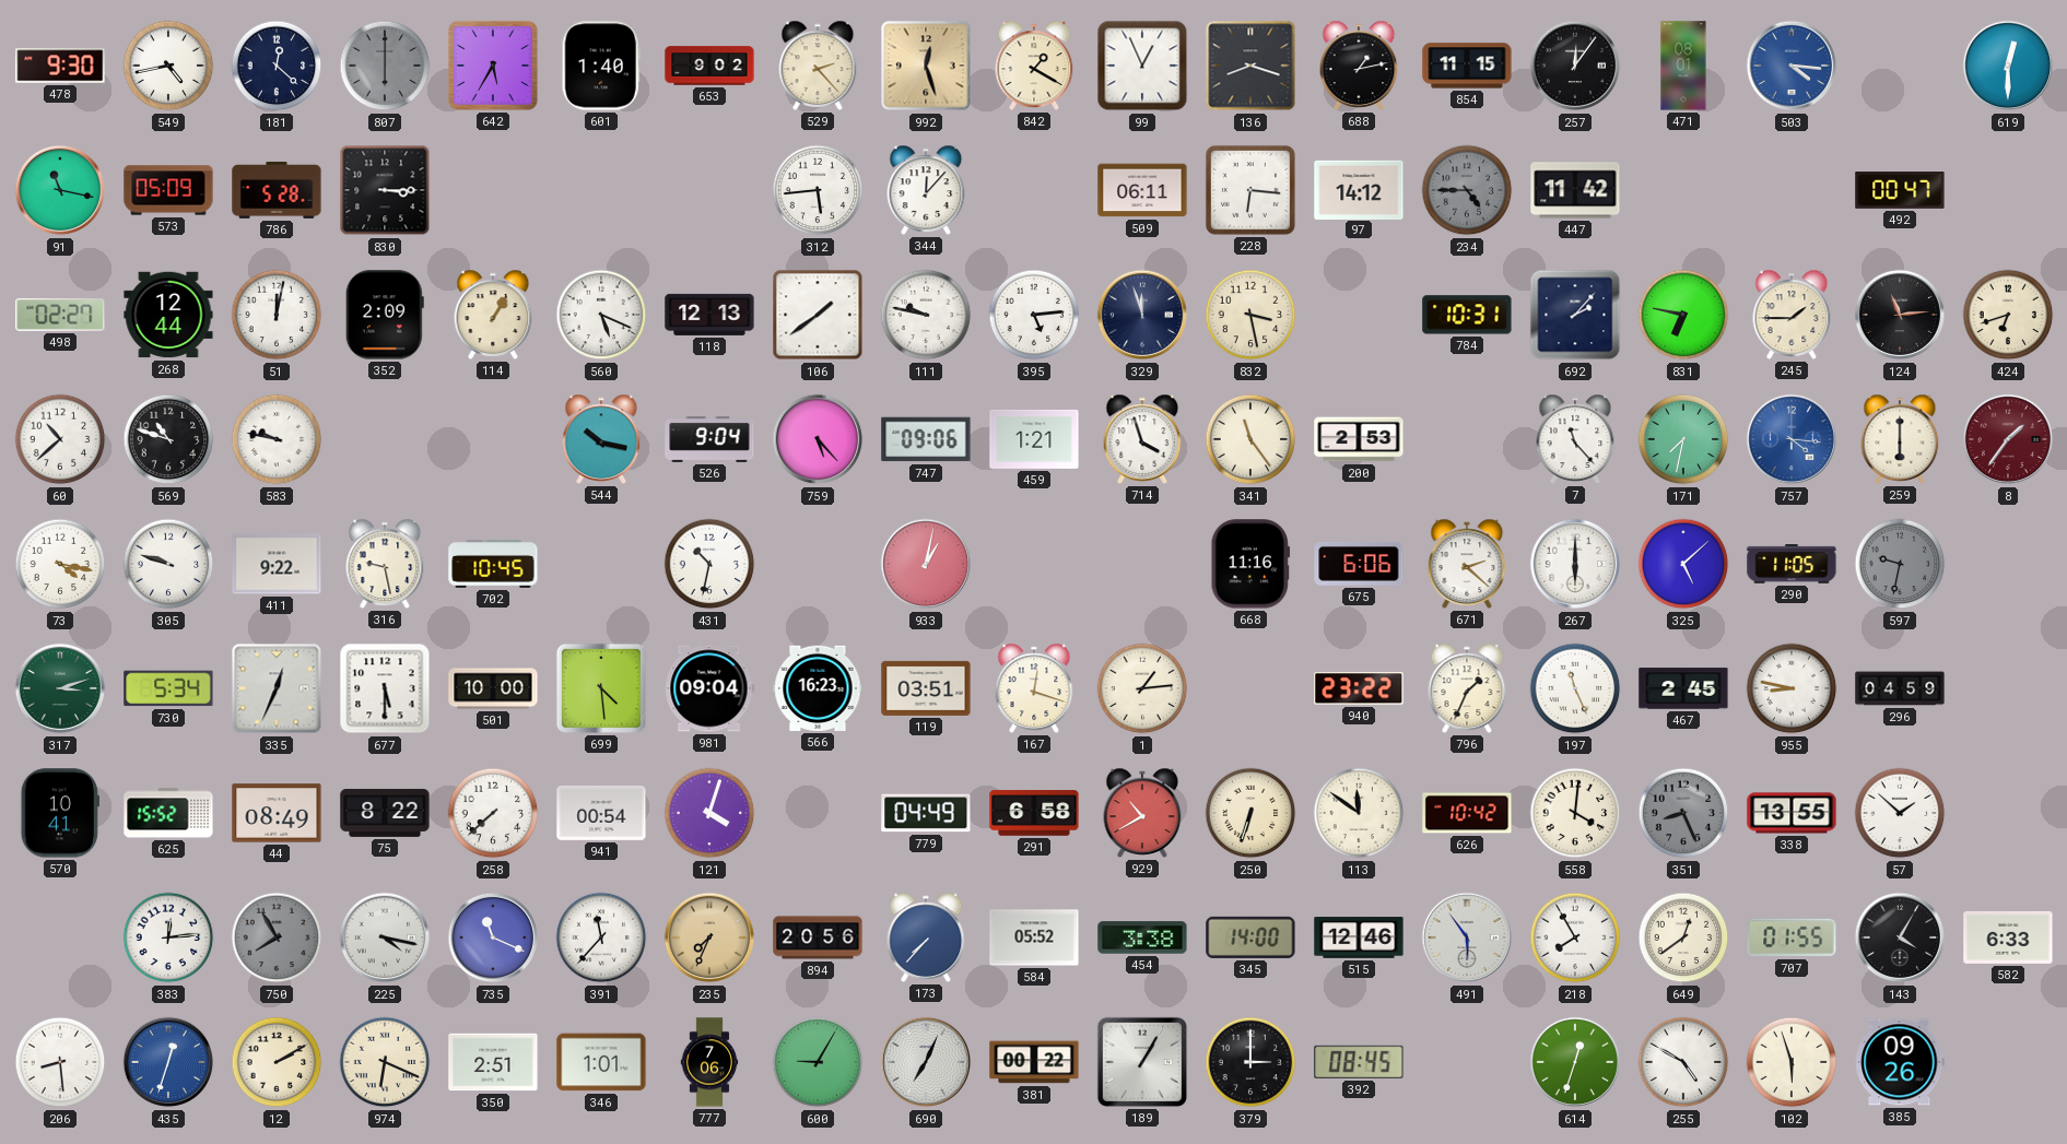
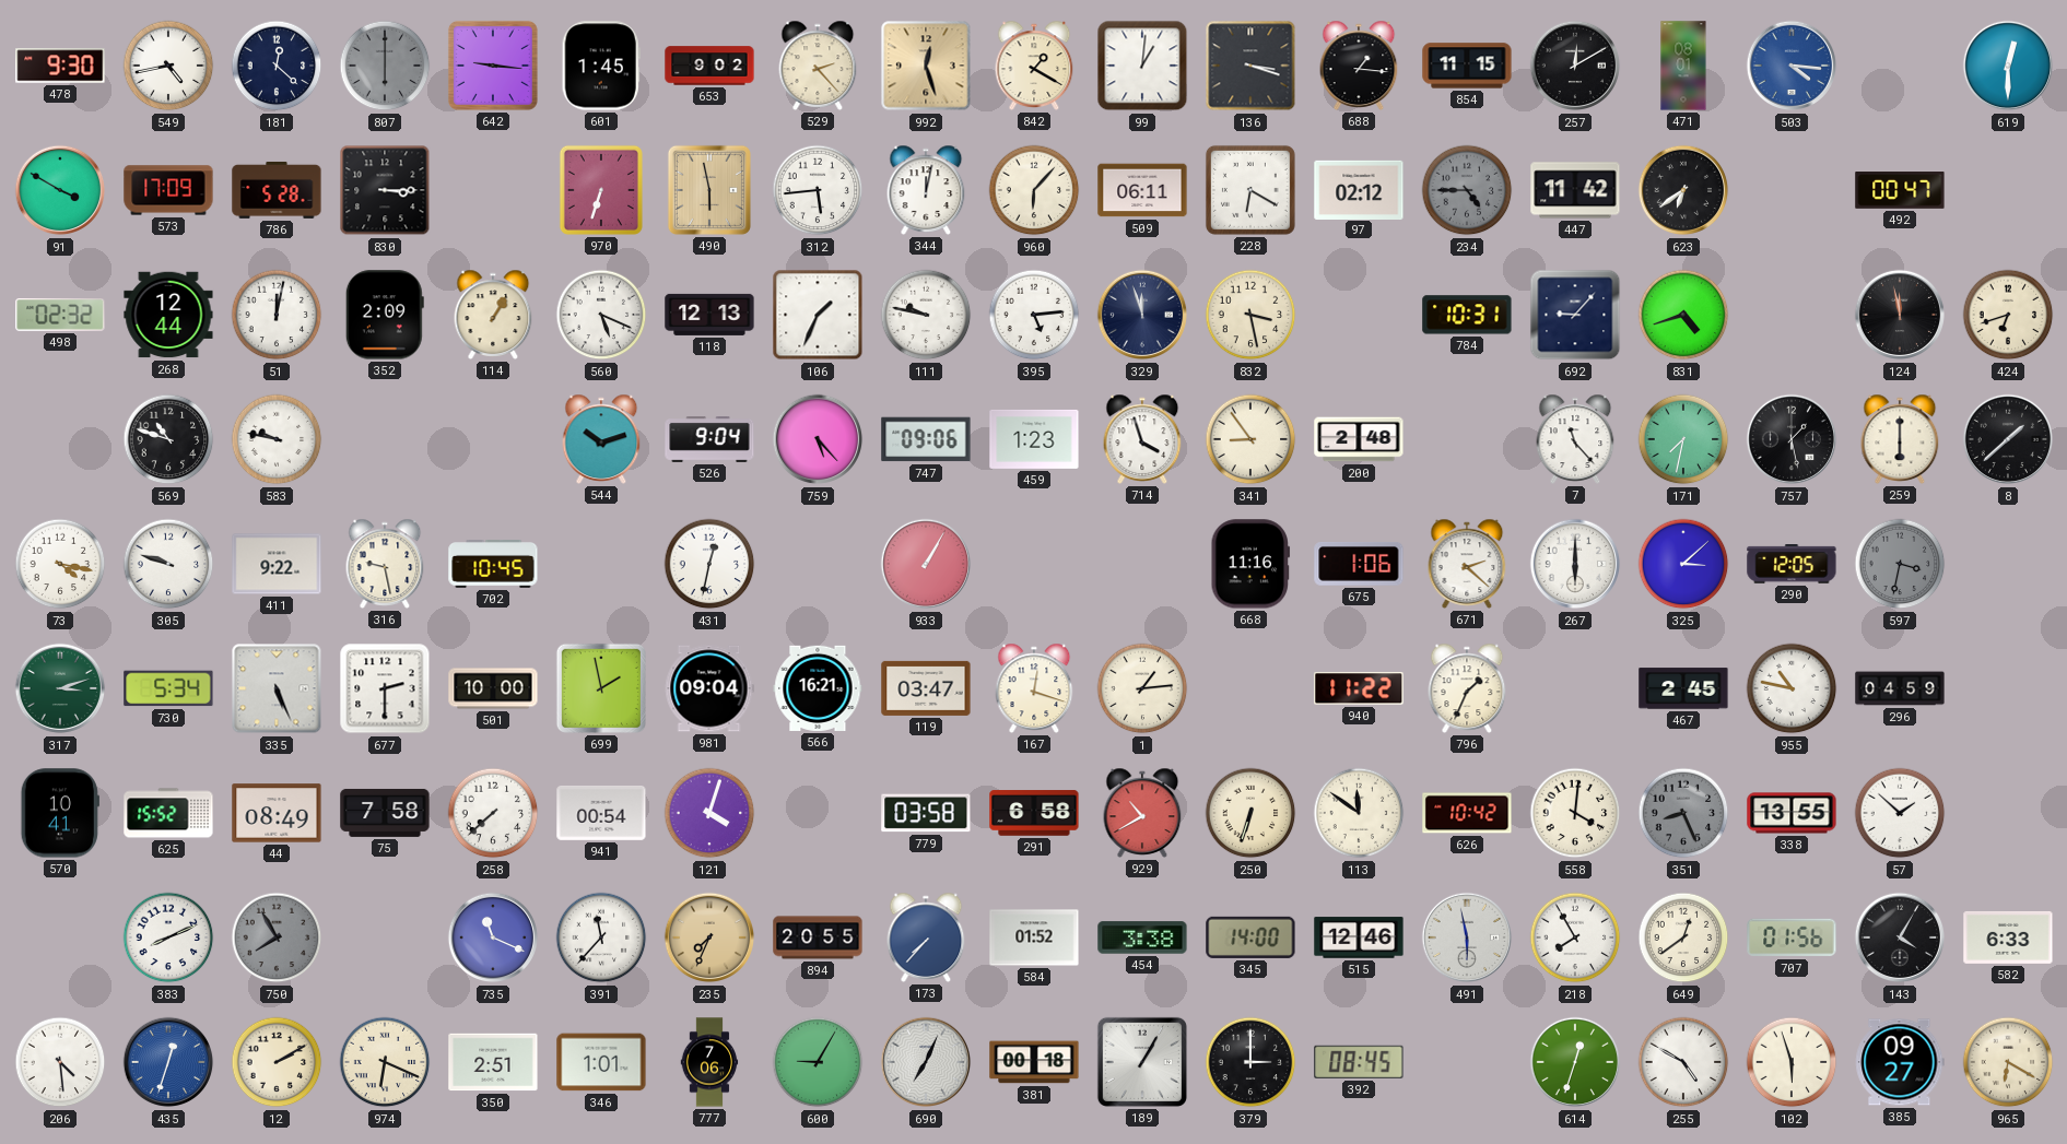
642: 5:35 -> 9:16 (493, 66)
601: 1:40 -> 1:45 (601, 66)
99: 12:56 -> 1:01 (1142, 66)
136: 8:18 -> 3:18 (1250, 66)
688: 1:13 -> 1:16 (1359, 66)
257: 12:06 -> 12:10 (1575, 66)
91: 11:17 -> 3:50 (60, 190)
573: 05:09 -> 17:09 (168, 190)
970: none -> 6:33 (601, 190)
490: none -> 5:58 (709, 190)
344: 12:07 -> 12:02 (926, 190)
960: none -> 6:07 (1034, 190)
228: 6:16 -> 6:20 (1250, 190)
97: 14:12 -> 02:12 (1359, 189)
623: none -> 6:39 (1683, 190)
498: 02:27 -> 02:32 (60, 315)
106: 1:39 -> 1:34 (818, 315)
692: 2:07 -> 9:07 (1575, 315)
831: 6:47 -> 4:42 (1683, 315)
245: 1:45 -> none (1792, 315)
124: 11:14 -> 11:58 (1900, 315)
60: 10:38 -> none (60, 439)
544: 10:17 -> 10:12 (601, 439)
459: 1:21 -> 1:23 (1034, 439)
341: 11:24 -> 8:54 (1250, 439)
200: 2:53 -> 2:48 (1359, 439)
757: 4:16 -> 1:28 (1792, 439)
757 dial: blue -> black (1792, 439)
8: 1:36 -> 1:38 (2008, 439)
8 dial: burgundy -> black (2008, 439)
431: 10:32 -> 12:32 (709, 564)
933: 1:02 -> 1:05 (926, 564)
675: 6:06 -> 1:06 (1359, 565)
325: 5:08 -> 3:08 (1683, 564)
290: 11:05 -> 12:05 (1792, 564)
597: 9:32 -> 3:32 (1900, 564)
335: 12:34 -> 5:26 (277, 688)
677: 5:30 -> 2:30 (385, 688)
699: 4:29 -> 1:58 (601, 688)
566: 16:23 -> 16:21 (818, 688)
119: 03:51 -> 03:47 (926, 688)
940: 23:22 -> 11:22 (1359, 688)
197: 11:26 -> none (1575, 688)
955: 8:47 -> 10:47 (1792, 688)
75: 8:22 -> 7:58 (385, 813)
779: 04:49 -> 03:58 (926, 813)
383: 12:14 -> 8:11 (168, 937)
225: 4:17 -> none (385, 937)
894: 20:56 -> 20:55 (818, 937)
584: 05:52 -> 01:52 (1034, 937)
491: 5:54 -> 5:58 (1467, 937)
707: 01:55 -> 01:56 (1792, 937)
206: 8:29 -> 4:29 (60, 1062)
381: 00:22 -> 00:18 (1034, 1062)
385: 09:26 -> 09:27 (1900, 1062)
965: none -> 6:20 (2008, 1062)
